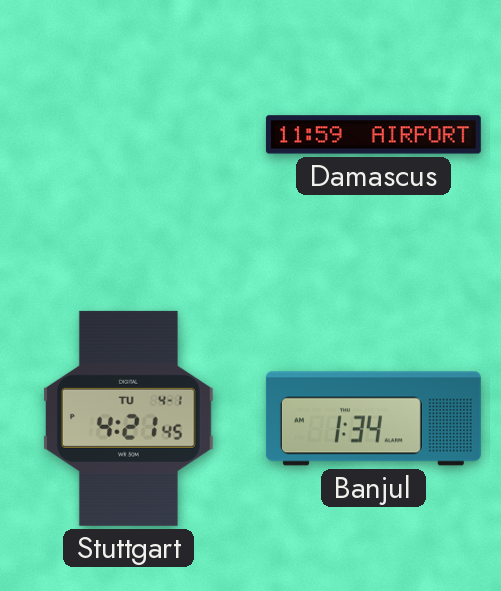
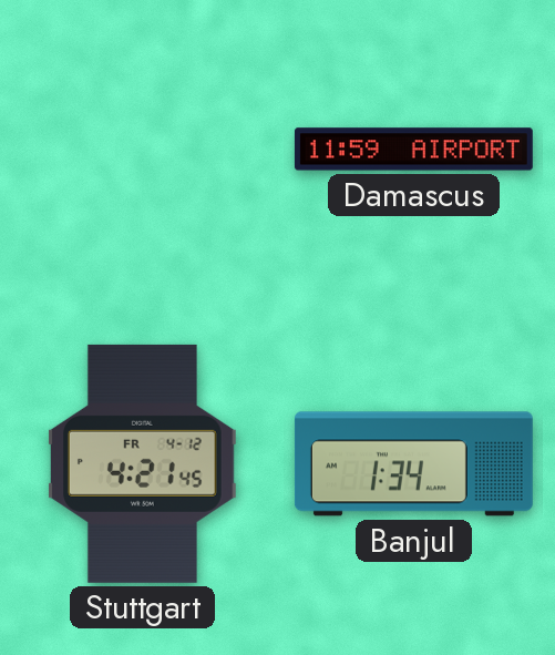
Stuttgart date: TU 4-1 -> FR 4-12 (143, 463)
